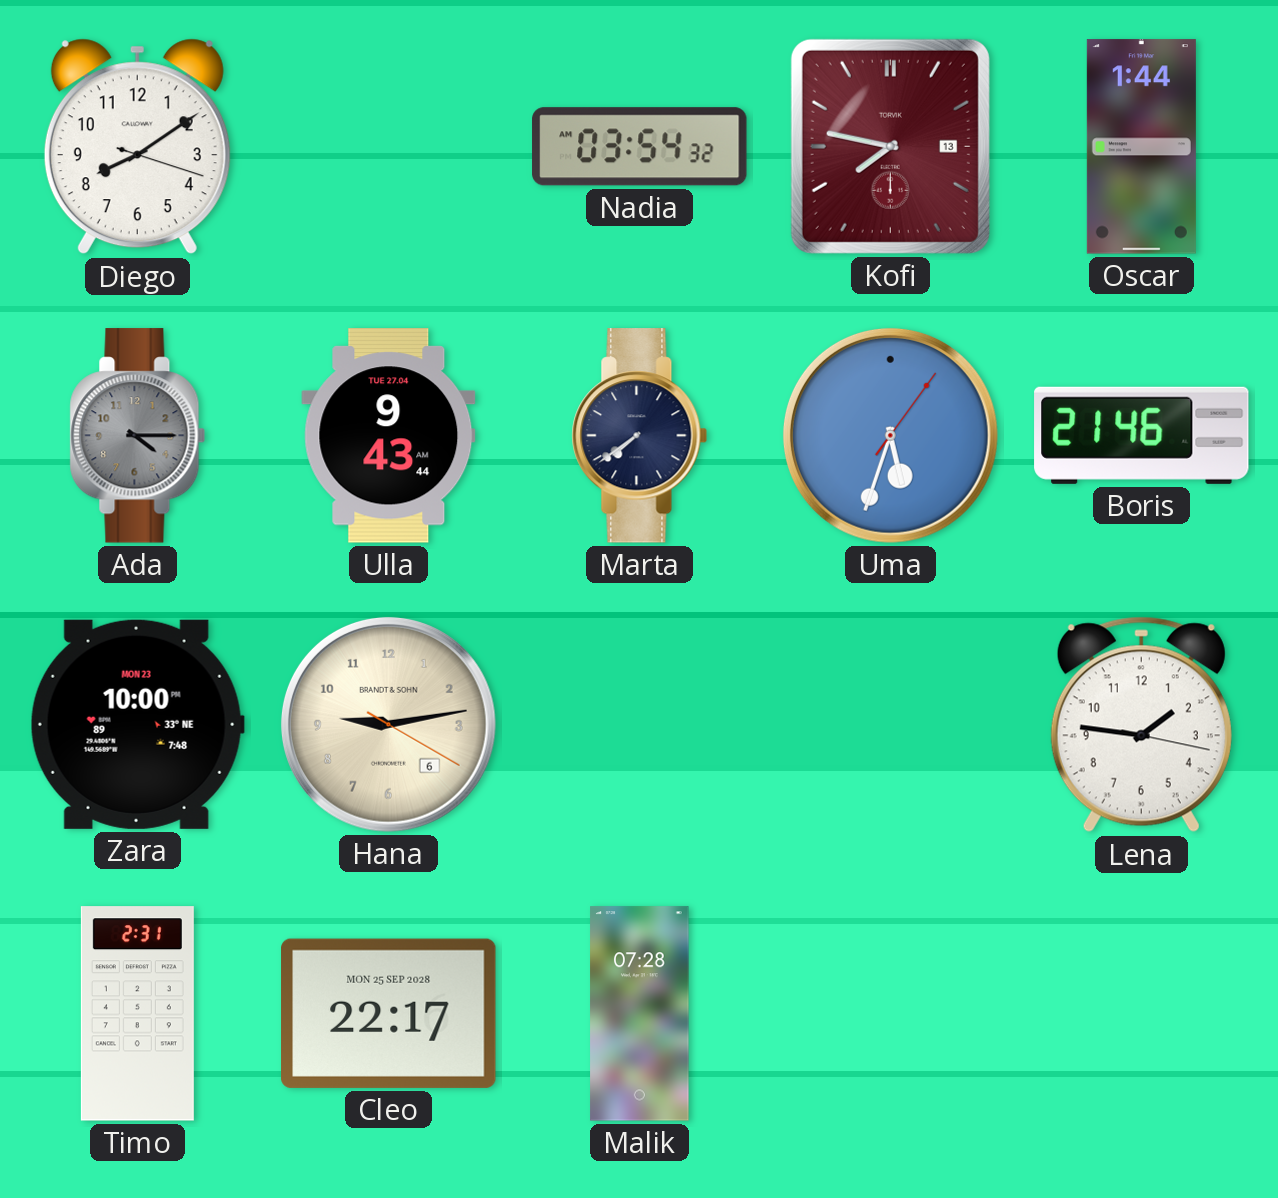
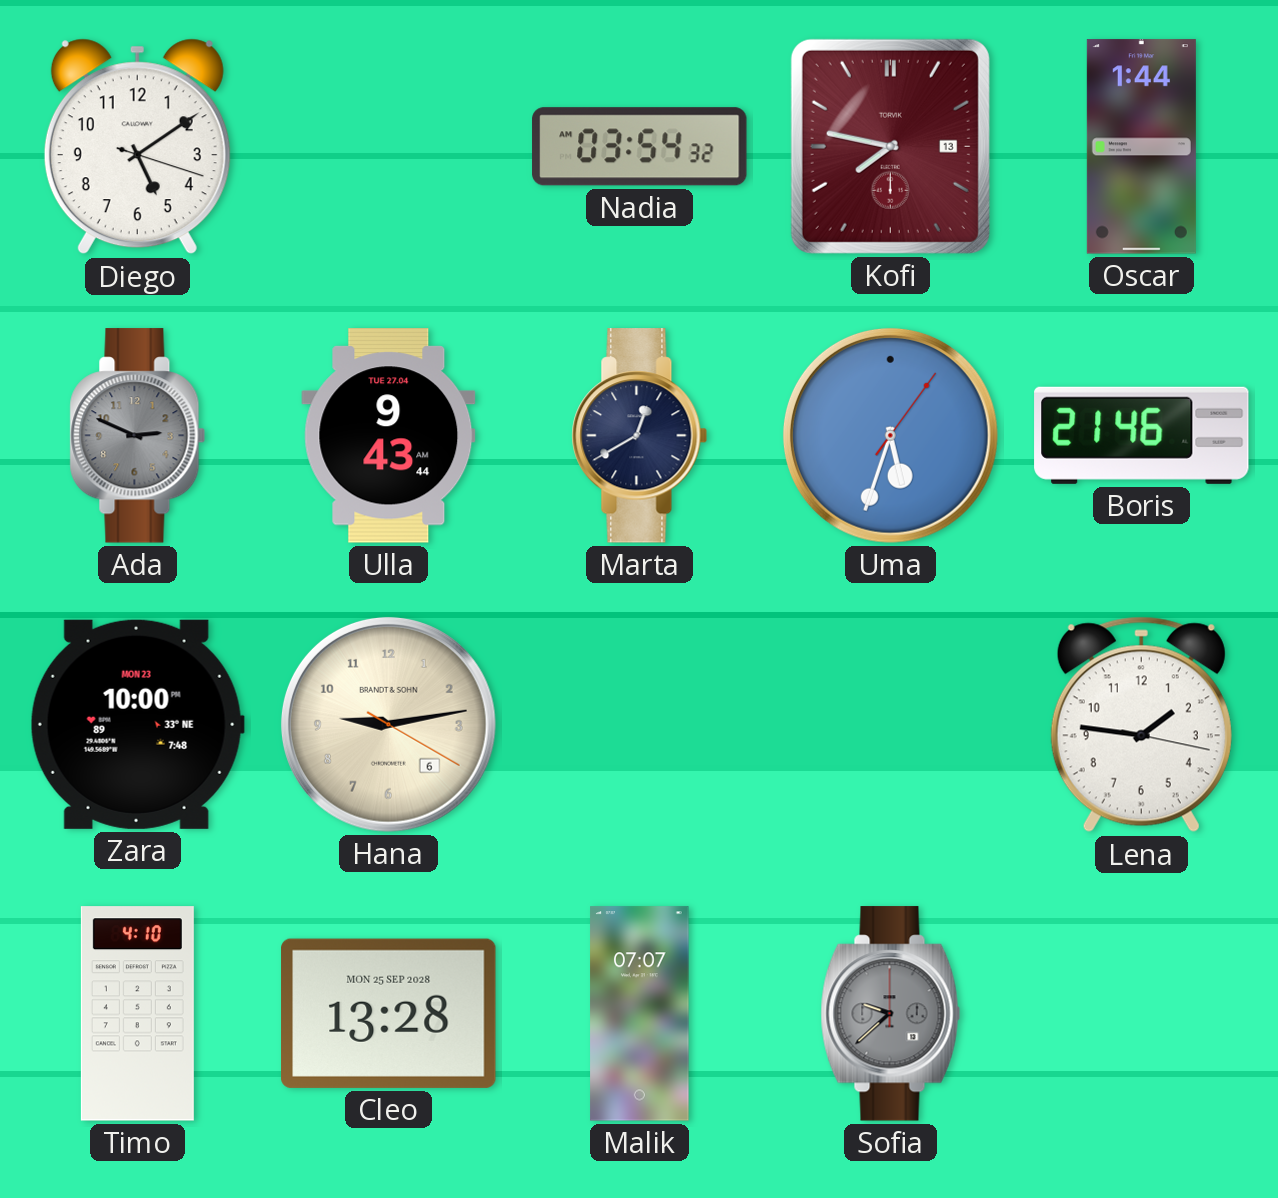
Diego: 8:09 -> 5:09 (137, 147)
Ada: 4:15 -> 2:49 (138, 436)
Marta: 7:39 -> 12:40 (640, 436)
Timo: 2:31 -> 4:10 (137, 1014)
Cleo: 22:17 -> 13:28 (389, 1013)
Malik: 07:28 -> 07:07 (640, 1014)
Sofia: none -> 9:38 (891, 1014)
